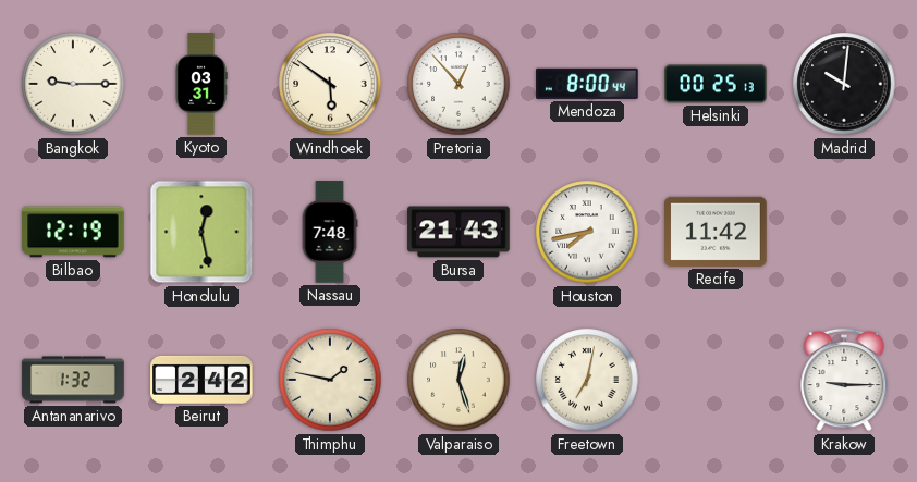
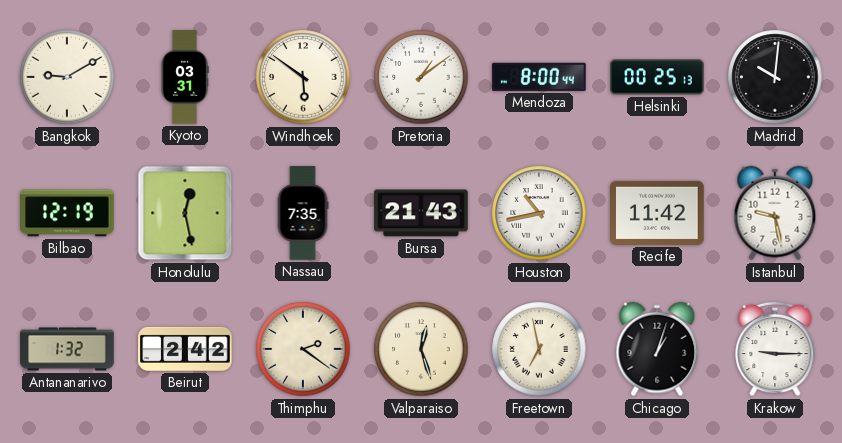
Bangkok: 9:15 -> 9:10 (67, 77)
Pretoria: 12:53 -> 1:09 (421, 77)
Nassau: 7:48 -> 7:35 (303, 213)
Houston: 7:43 -> 10:43 (539, 213)
Istanbul: none -> 9:28 (775, 213)
Thimphu: 1:47 -> 2:21 (303, 349)
Freetown: 7:02 -> 6:58 (539, 349)
Chicago: none -> 1:03 (657, 349)
